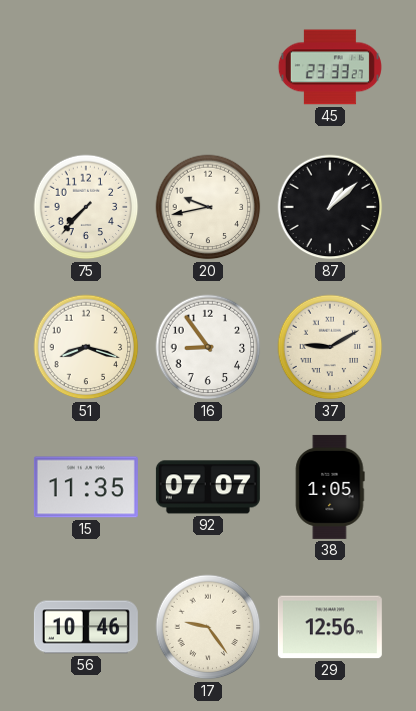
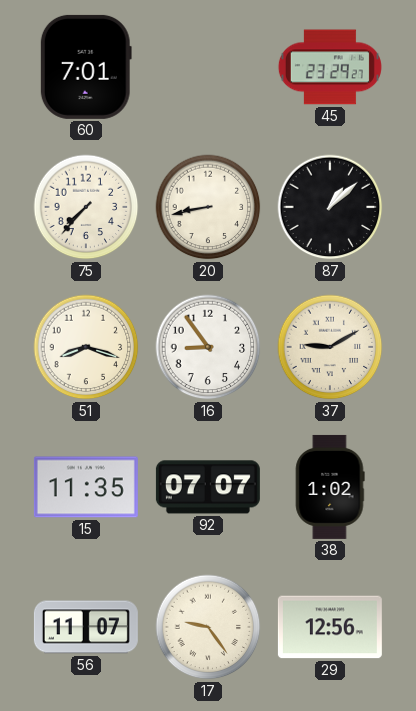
60: none -> 7:01 (86, 67)
45: 23:33 -> 23:29 (330, 67)
20: 9:43 -> 8:43 (208, 207)
38: 1:05 -> 1:02 (330, 487)
56: 10:46 -> 11:07 (86, 627)
